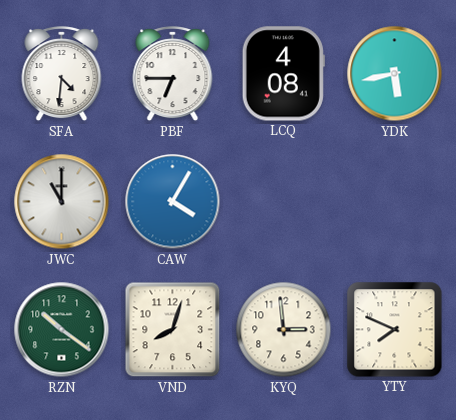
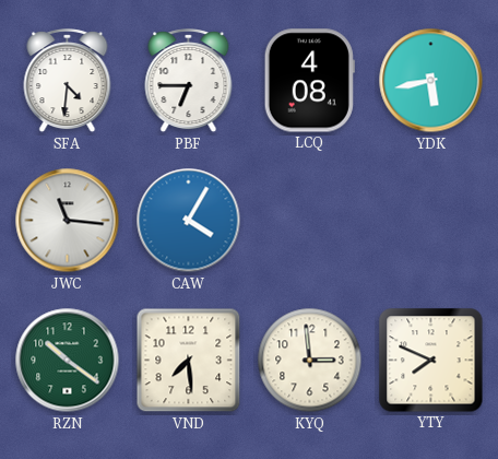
JWC: 11:00 -> 11:16 (68, 221)
VND: 8:03 -> 7:29 (189, 361)
